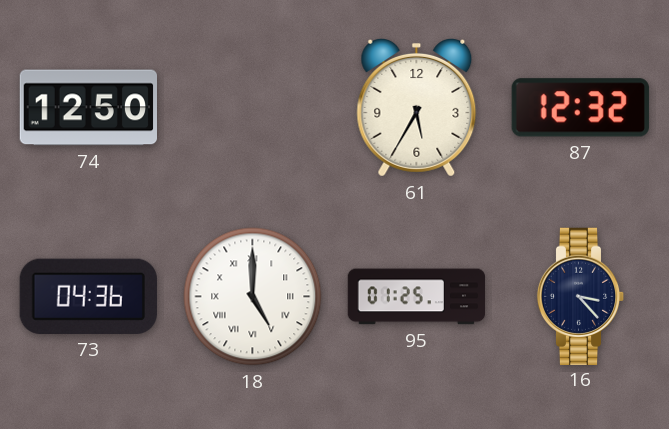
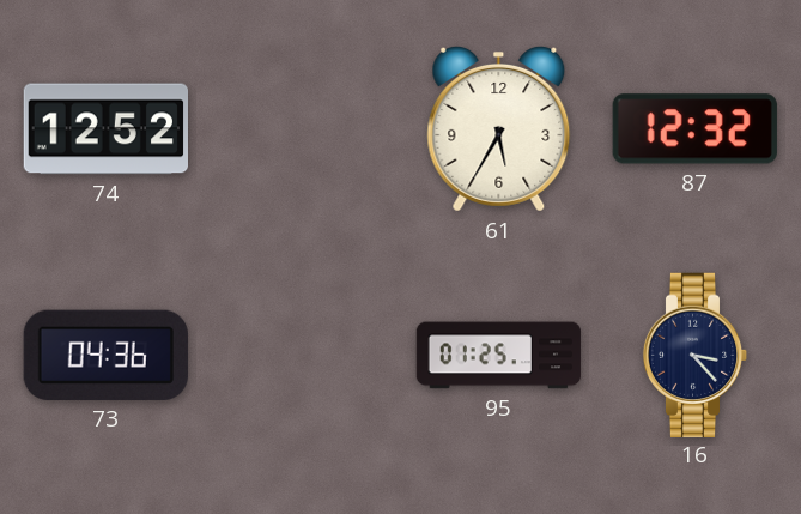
74: 12:50 -> 12:52 (105, 129)
18: 5:00 -> none (253, 297)
